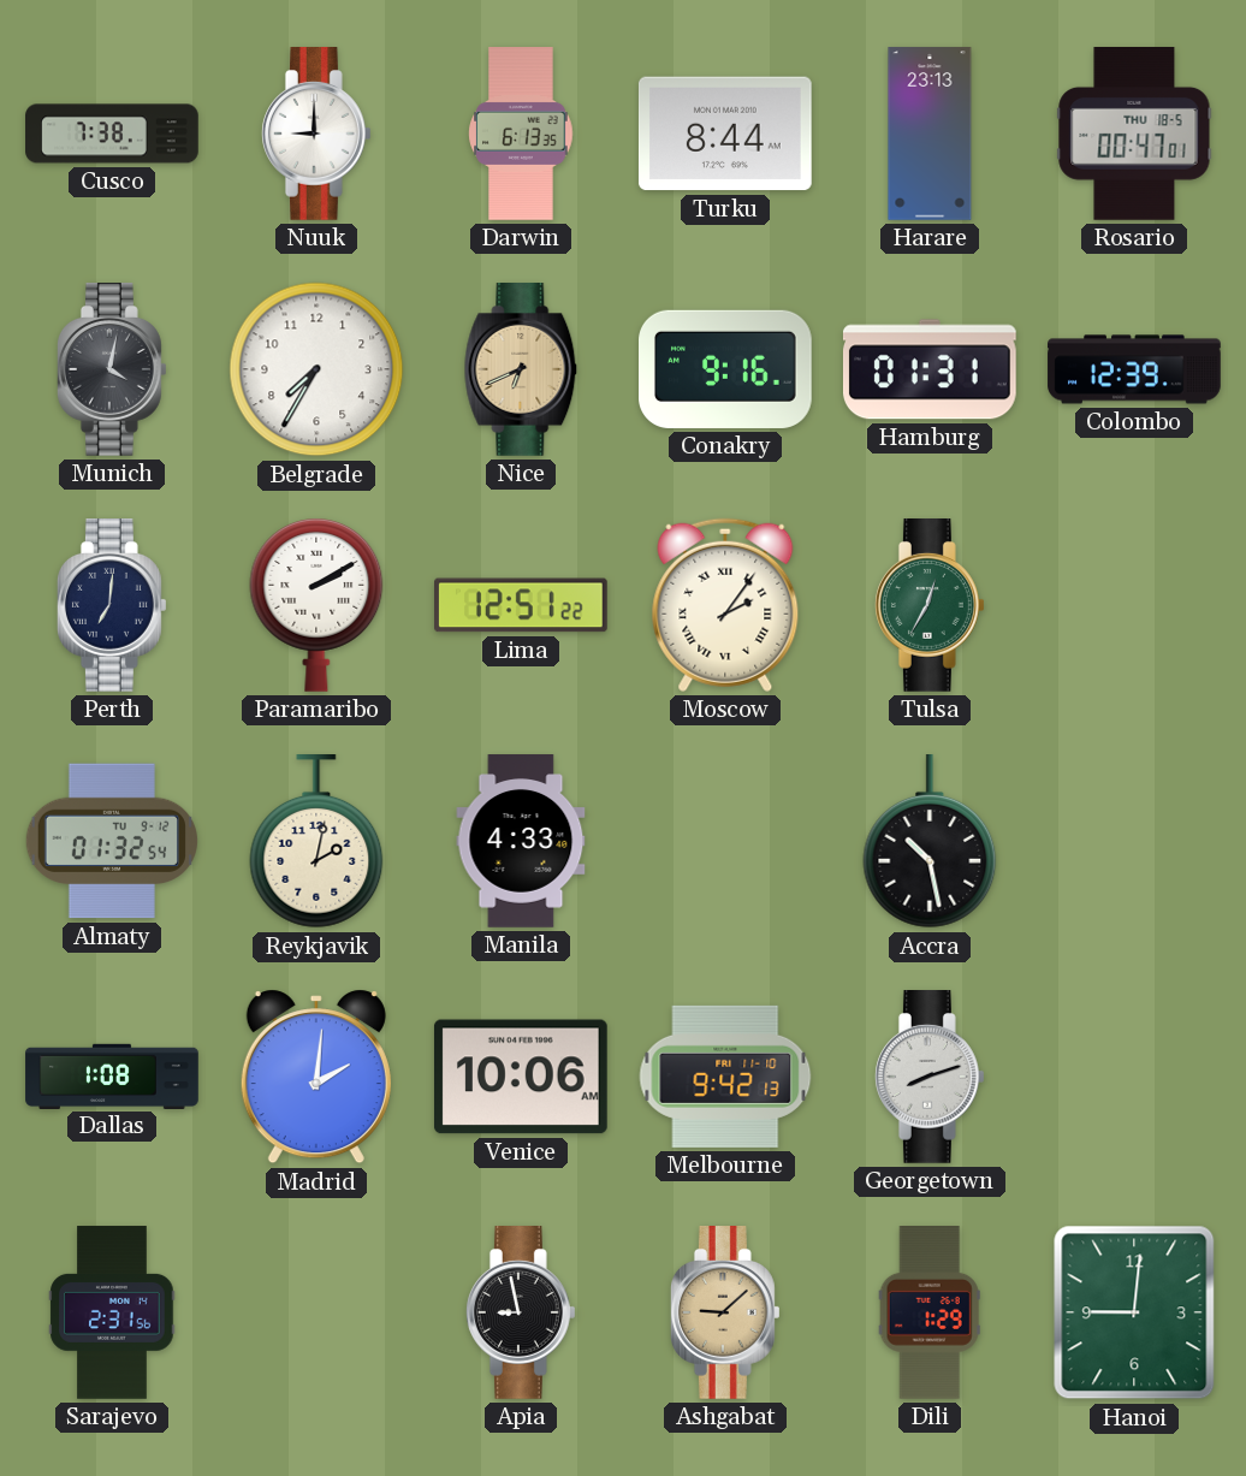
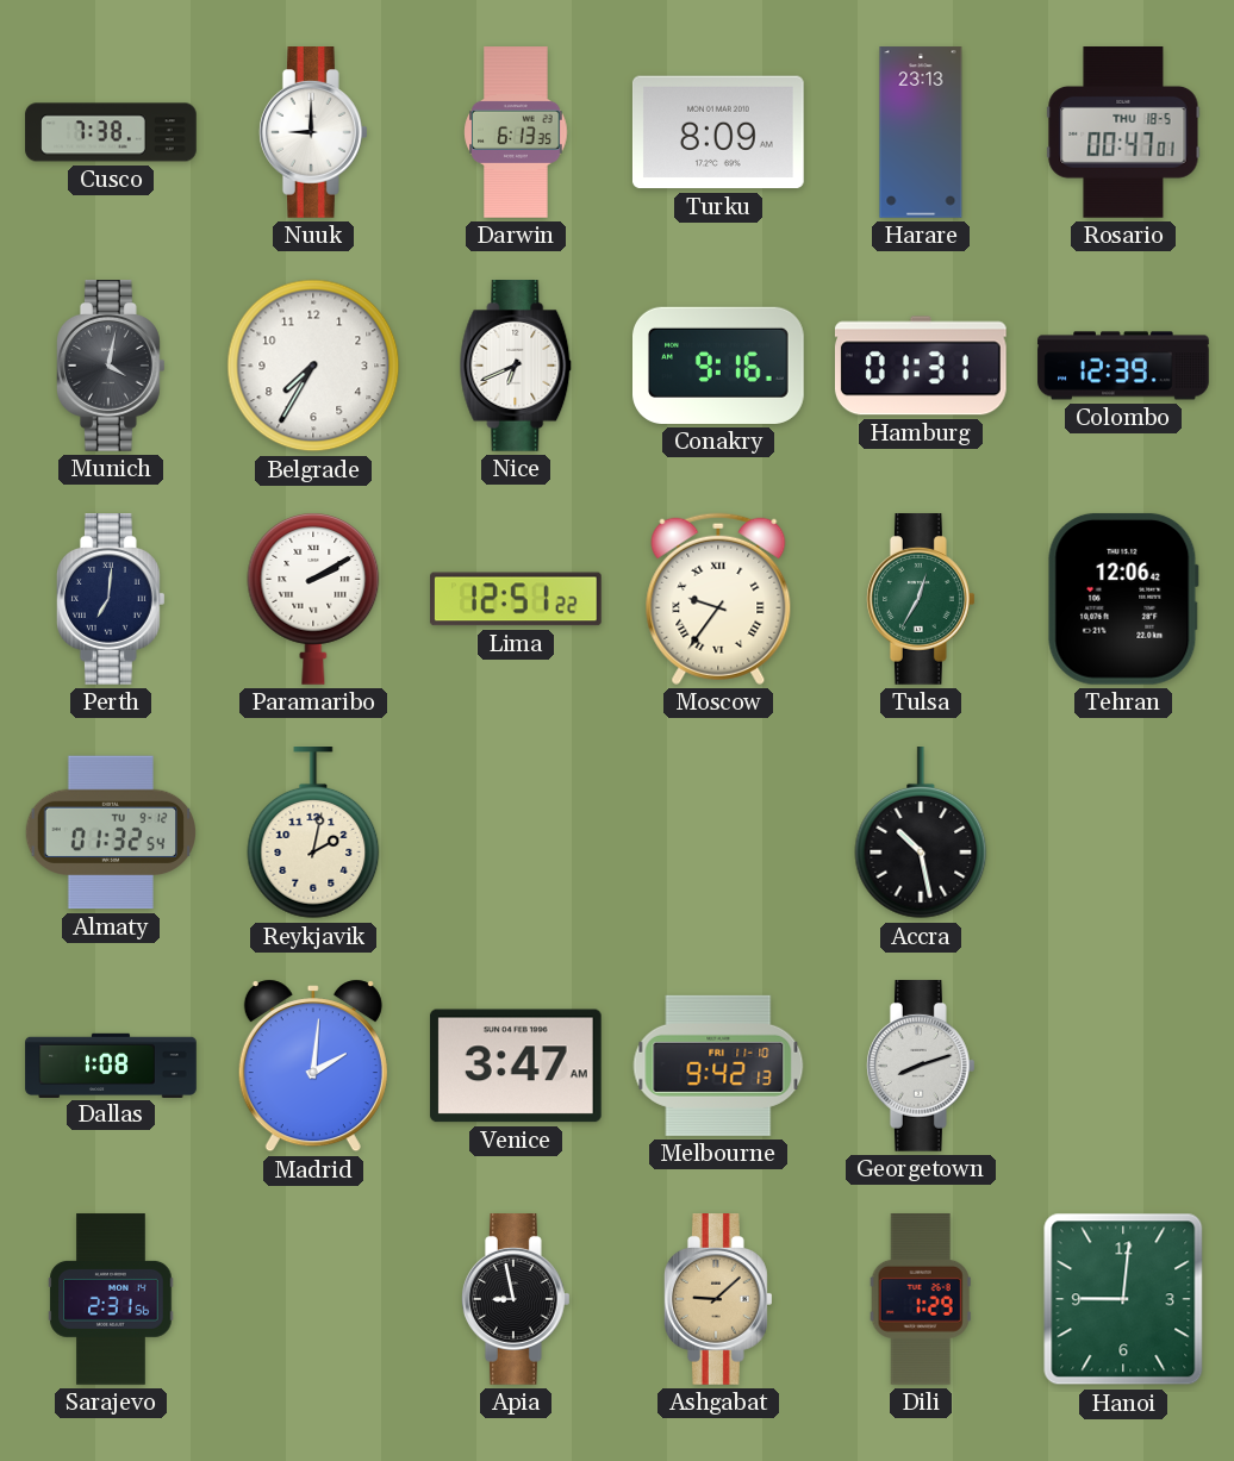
Turku: 8:44 -> 8:09 (718, 132)
Nice dial: champagne -> white (516, 367)
Moscow: 2:06 -> 9:36 (718, 599)
Tehran: none -> 12:06 (1123, 599)
Manila: 4:33 -> none (521, 841)
Venice: 10:06 -> 3:47 (516, 1066)
